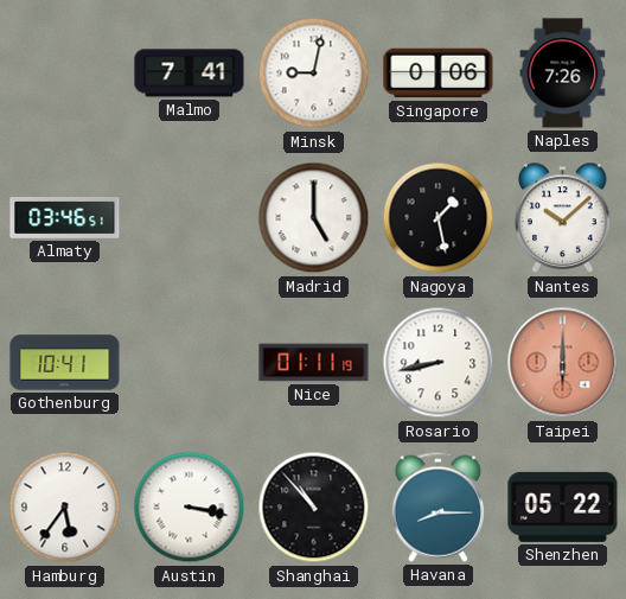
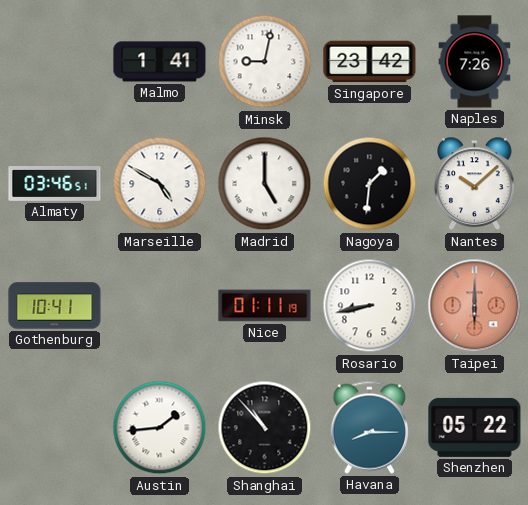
Malmo: 7:41 -> 1:41 (160, 62)
Singapore: 0:06 -> 23:42 (370, 62)
Marseille: none -> 4:50 (160, 184)
Nagoya: 1:28 -> 1:31 (370, 184)
Hamburg: 5:36 -> none (65, 508)
Austin: 3:17 -> 1:44 (160, 428)
